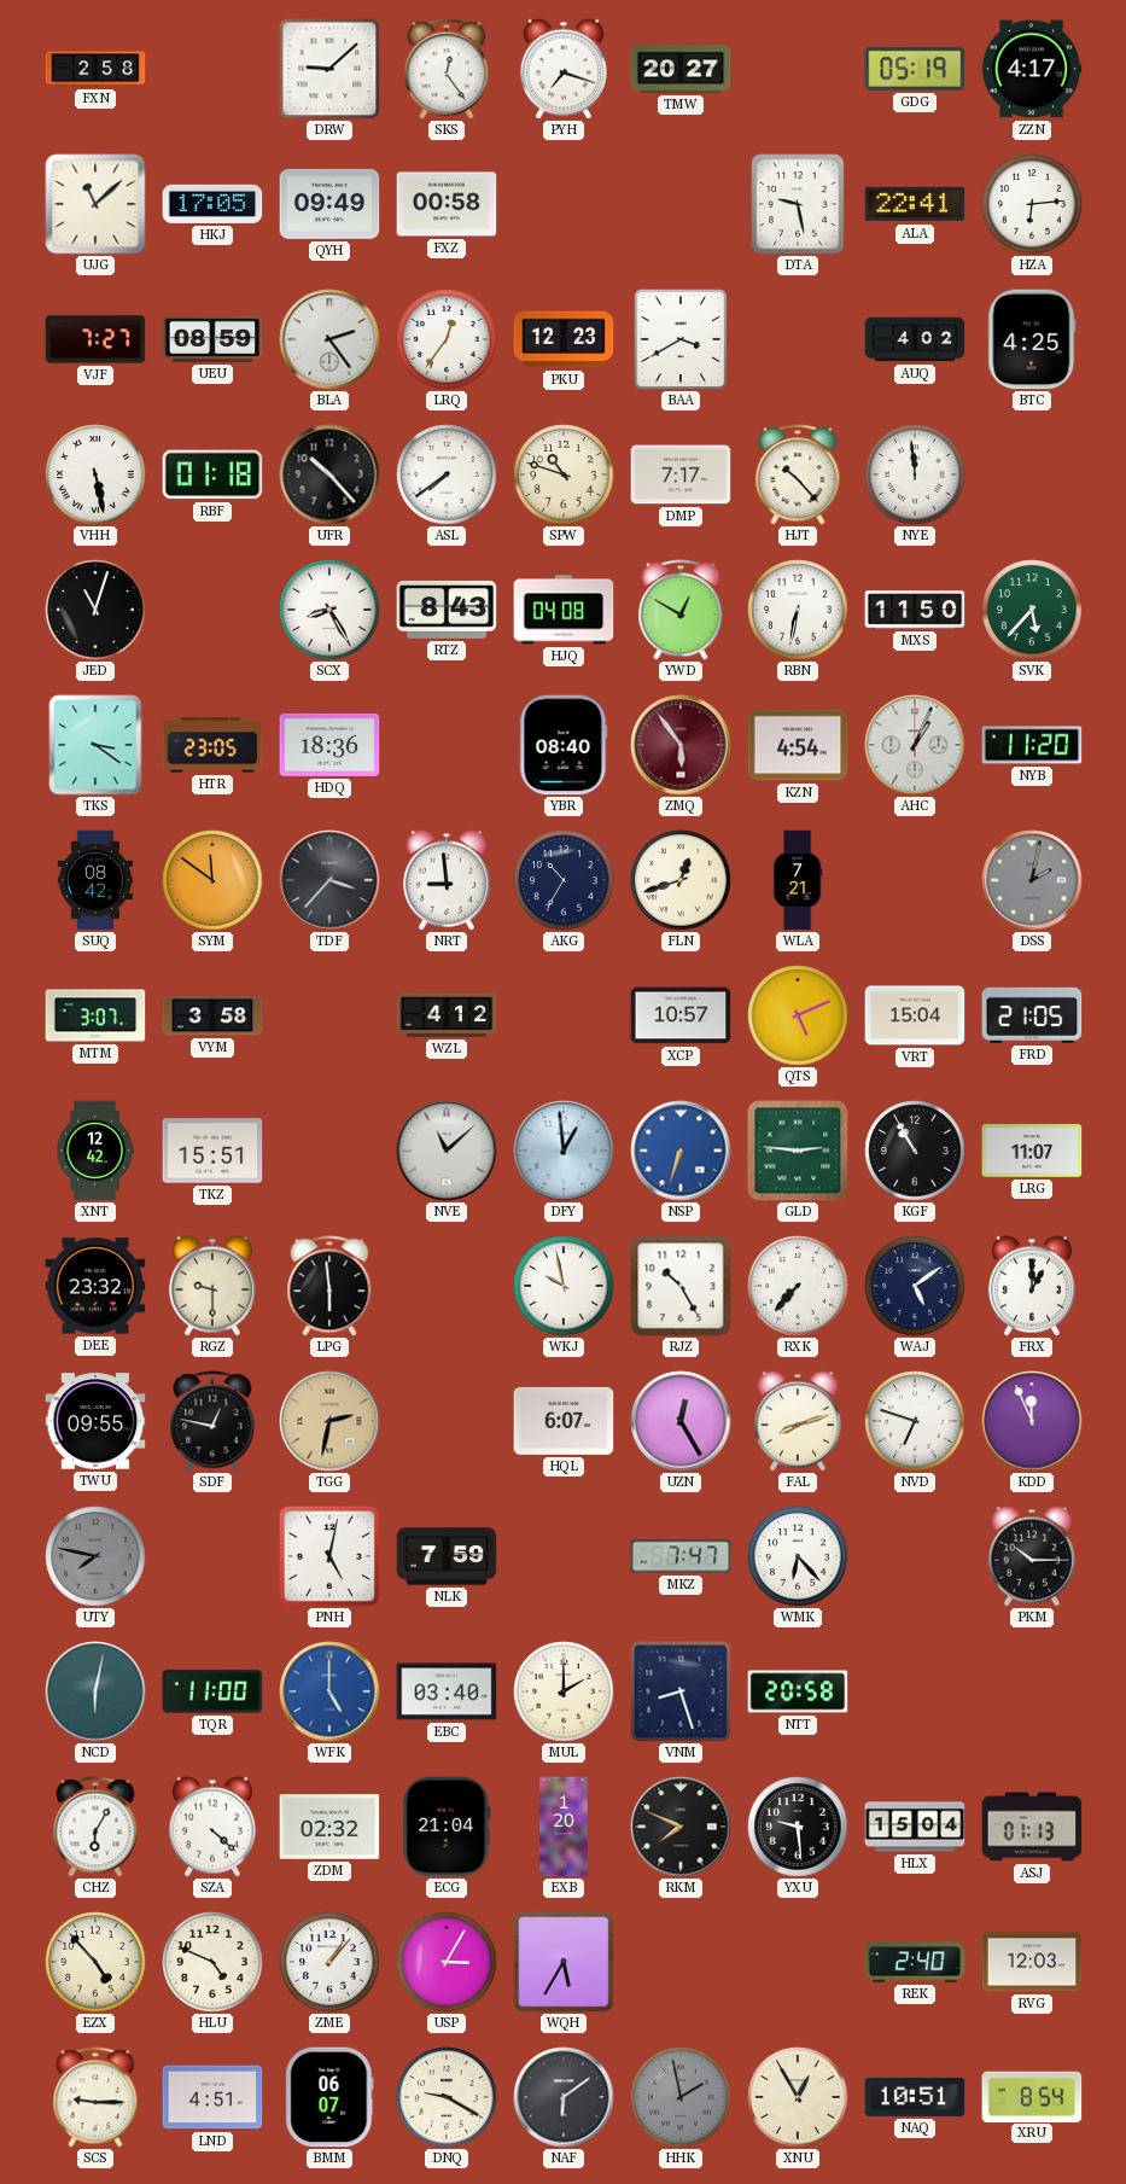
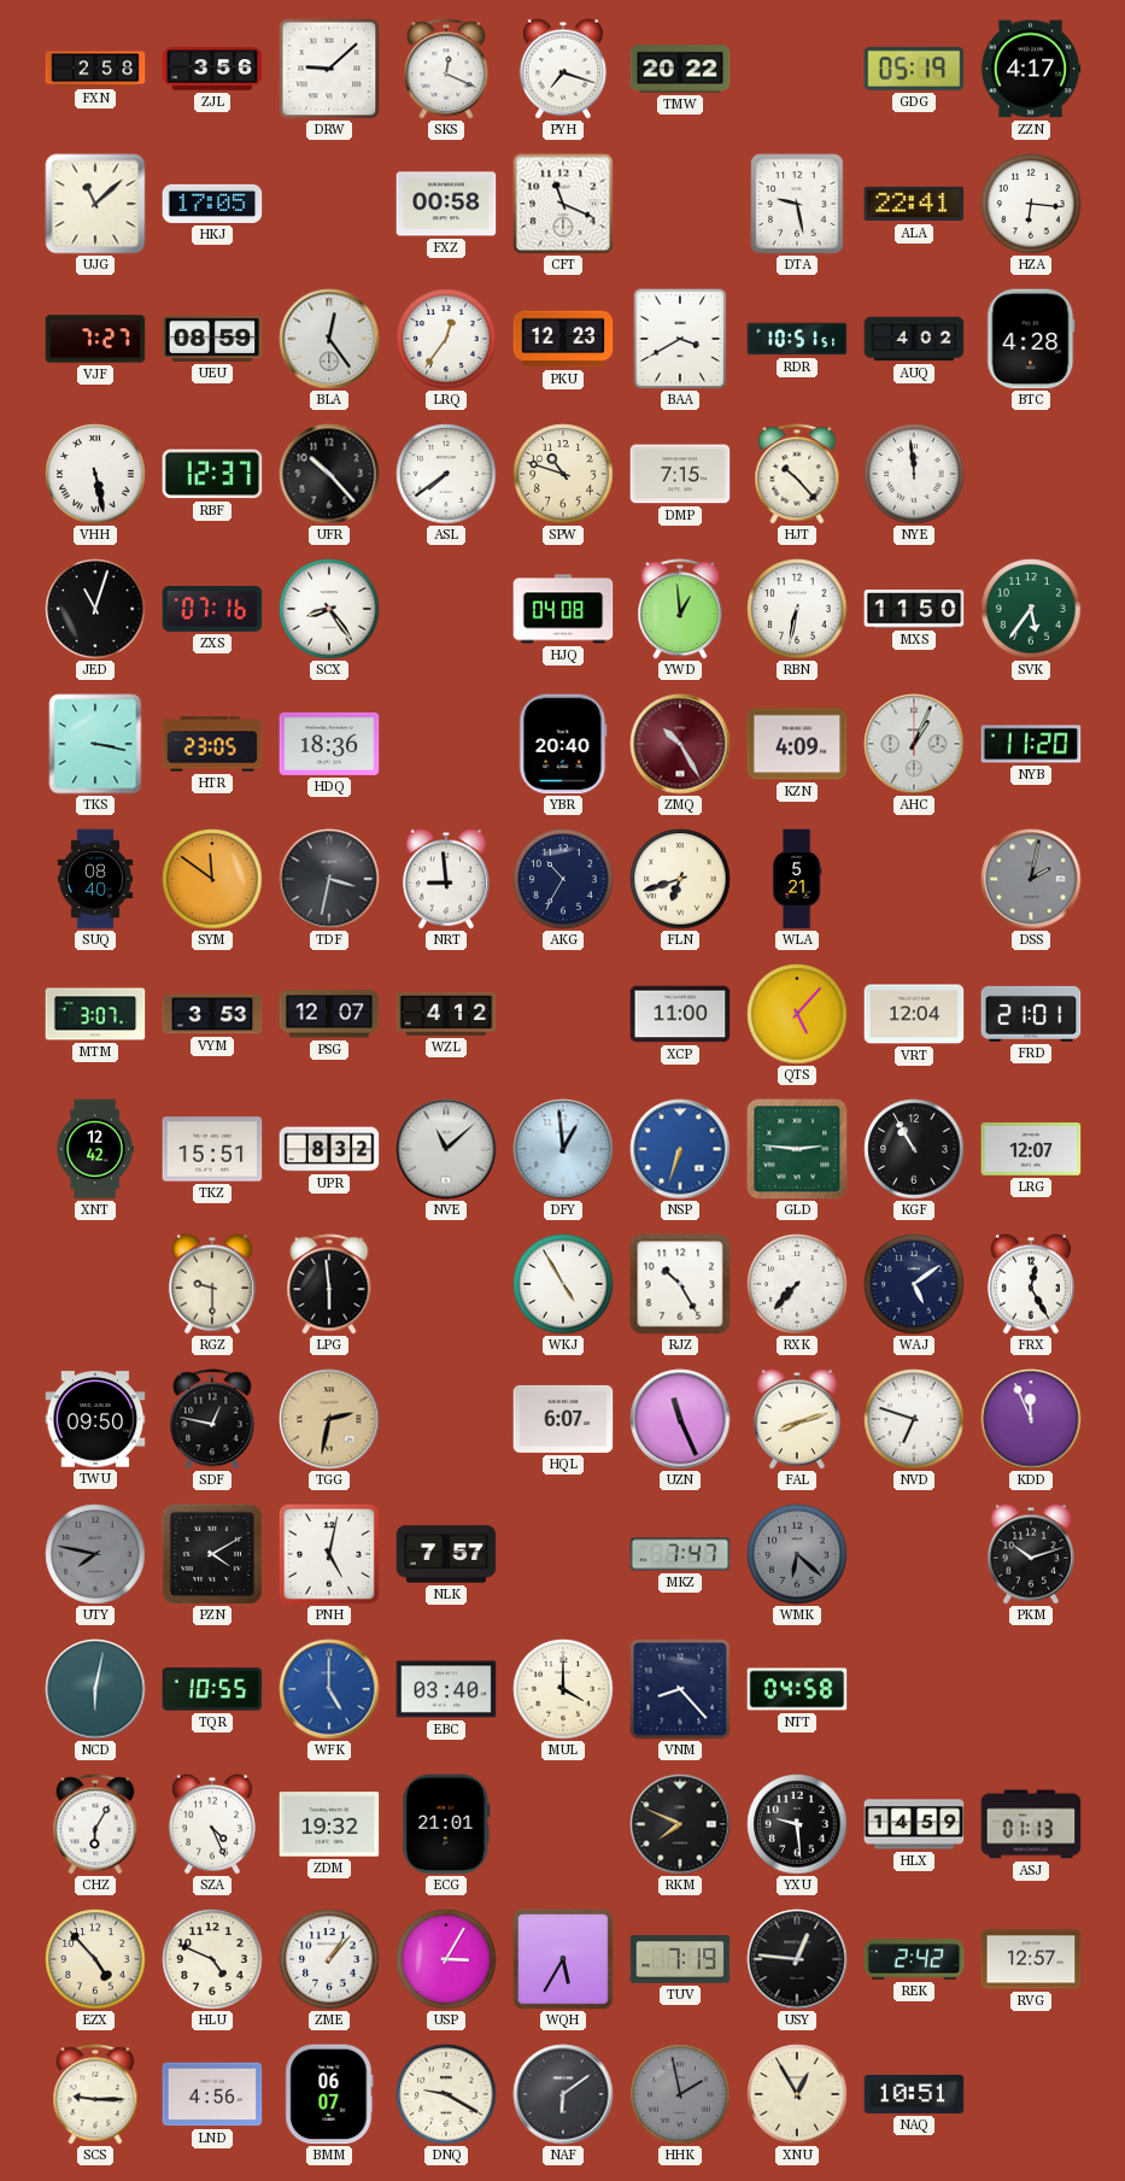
ZJL: none -> 3:56 (212, 69)
SKS: 12:24 -> 12:19 (446, 69)
TMW: 20:27 -> 20:22 (680, 69)
QYH: 09:49 -> none (329, 204)
CFT: none -> 11:19 (563, 204)
HZA: 6:14 -> 6:16 (1031, 204)
BLA: 2:24 -> 12:24 (329, 339)
RDR: none -> 10:51 (797, 339)
BTC: 4:25 -> 4:28 (1031, 339)
RBF: 01:18 -> 12:37 (212, 474)
DMP: 7:17 -> 7:15 (680, 474)
ZXS: none -> 07:16 (212, 609)
SCX: 8:25 -> 8:24 (329, 609)
RTZ: 8:43 -> none (447, 610)
YWD: 12:50 -> 12:59 (680, 609)
SVK: 5:37 -> 5:36 (1031, 609)
TKS: 3:21 -> 3:17 (95, 744)
YBR: 08:40 -> 20:40 (563, 744)
ZMQ: 5:54 -> 10:25 (680, 744)
KZN: 4:54 -> 4:09 (797, 744)
SUQ: 08:42 -> 08:40 (95, 879)
TDF: 3:37 -> 3:32 (329, 879)
FLN: 12:42 -> 6:42 (680, 879)
WLA: 7:21 -> 5:21 (797, 879)
VYM: 3:58 -> 3:53 (212, 1014)
PSG: none -> 12:07 (329, 1014)
XCP: 10:57 -> 11:00 (680, 1014)
QTS: 5:11 -> 5:07 (797, 1014)
VRT: 15:04 -> 12:04 (914, 1014)
FRD: 21:05 -> 21:01 (1031, 1014)
UPR: none -> 8:32 (329, 1149)
LRG: 11:07 -> 12:07 (1031, 1150)
DEE: 23:32 -> none (95, 1286)
WKJ: 9:58 -> 4:55 (563, 1284)
FRX: 1:00 -> 12:25 (1031, 1284)
TWU: 09:55 -> 09:50 (95, 1419)
UZN: 12:25 -> 11:26 (680, 1419)
PZN: none -> 4:10 (211, 1553)
NLK: 7:59 -> 7:57 (446, 1554)
WMK: 6:23 -> 6:22 (797, 1554)
WMK dial: white -> grey (797, 1554)
PKM: 10:15 -> 10:12 (1031, 1554)
TQR: 11:00 -> 10:55 (212, 1689)
MUL: 2:00 -> 4:00 (563, 1689)
VNM: 8:27 -> 8:23 (680, 1689)
NTT: 20:58 -> 04:58 (797, 1689)
SZA: 4:22 -> 4:26 (212, 1824)
ZDM: 02:32 -> 19:32 (329, 1824)
ECG: 21:04 -> 21:01 (446, 1824)
EXB: 1:20 -> none (564, 1827)
HLX: 15:04 -> 14:59 (914, 1824)
TUV: none -> 7:19 (680, 1959)
USY: none -> 12:46 (797, 1959)
REK: 2:40 -> 2:42 (914, 1959)
RVG: 12:03 -> 12:57 (1031, 1959)
LND: 4:51 -> 4:56 (212, 2094)
XRU: 8:54 -> none (1032, 2096)
